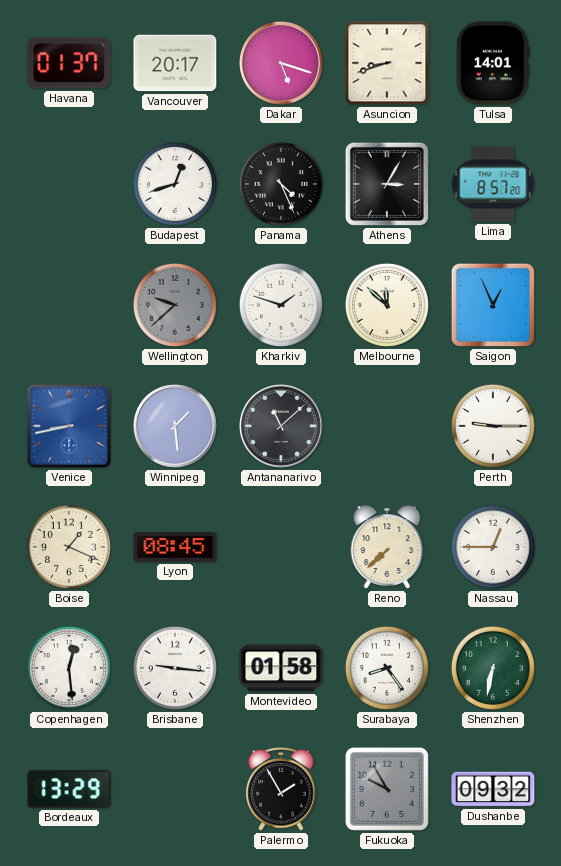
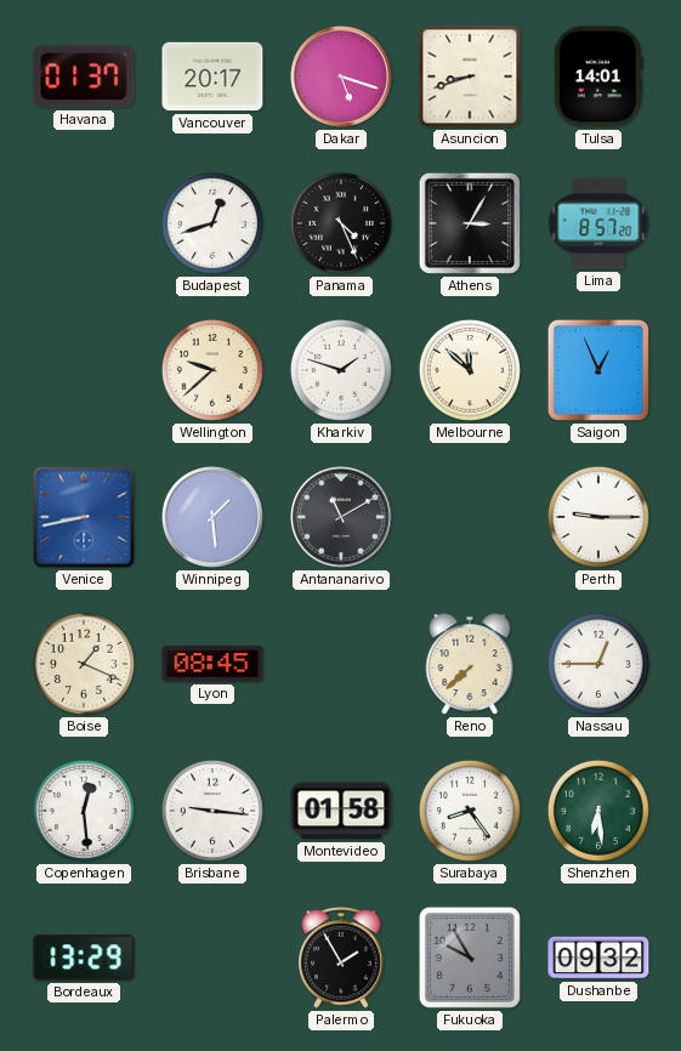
Wellington dial: grey -> cream (212, 370)
Antananarivo: 11:08 -> 11:10 (341, 517)
Shenzhen: 6:32 -> 6:29 (598, 811)
